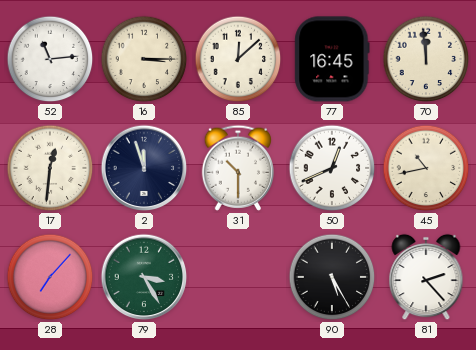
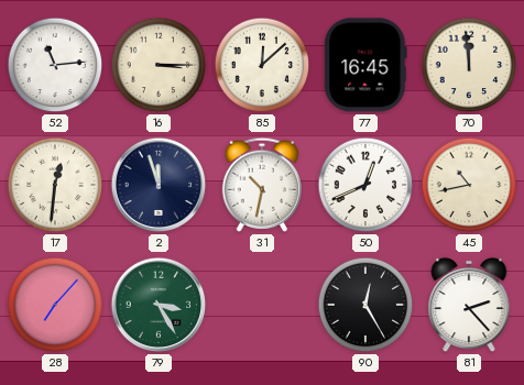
31: 10:30 -> 10:32 (261, 185)
90: 5:25 -> 12:25 (365, 305)
